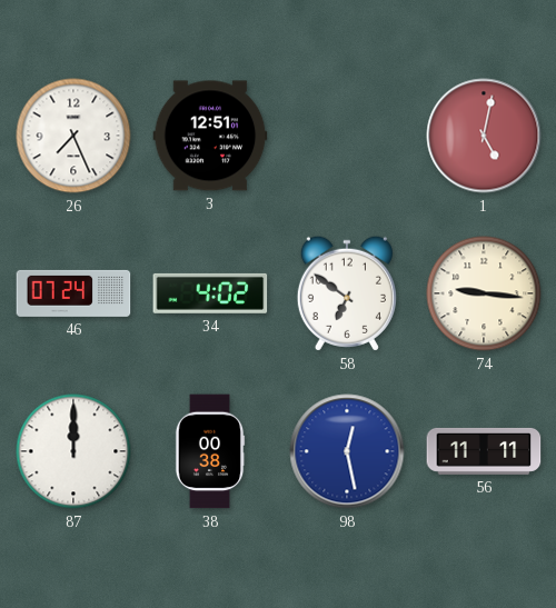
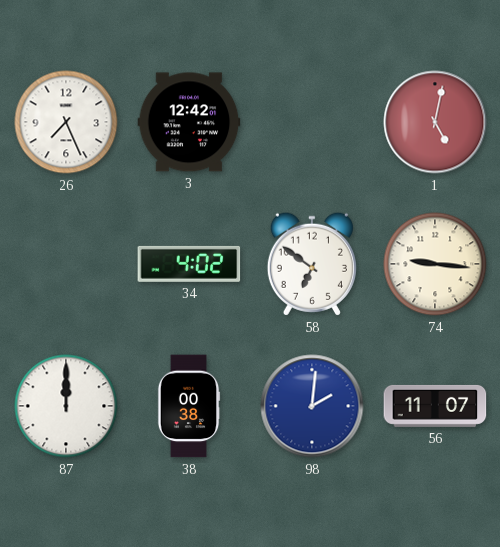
3: 12:51 -> 12:42 (189, 122)
46: 07:24 -> none (73, 293)
98: 12:28 -> 2:01 (312, 406)
56: 11:11 -> 11:07 (435, 406)
